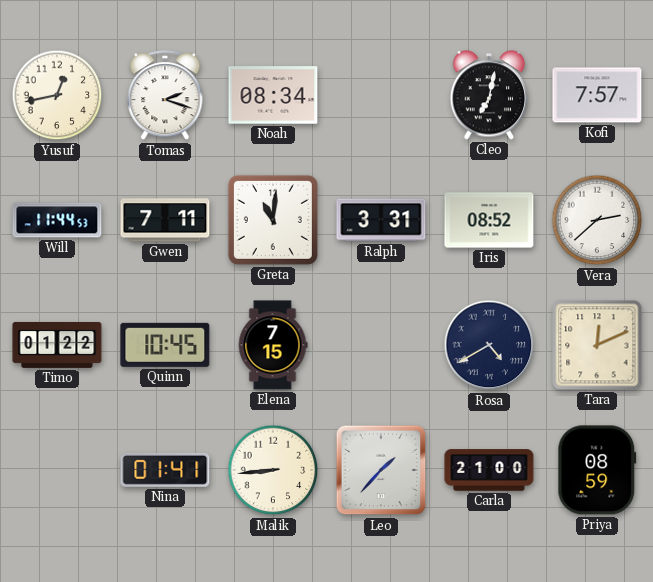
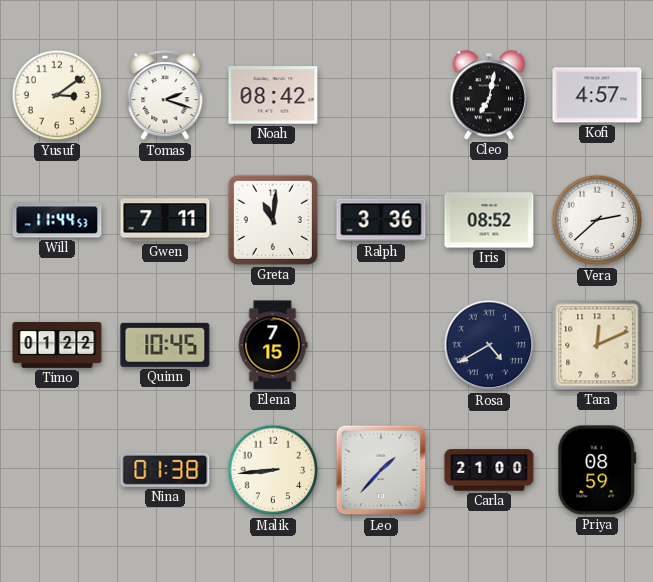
Yusuf: 12:43 -> 3:09 (57, 95)
Noah: 08:34 -> 08:42 (273, 95)
Kofi: 7:57 -> 4:57 (597, 95)
Ralph: 3:31 -> 3:36 (381, 220)
Nina: 01:41 -> 01:38 (165, 470)
